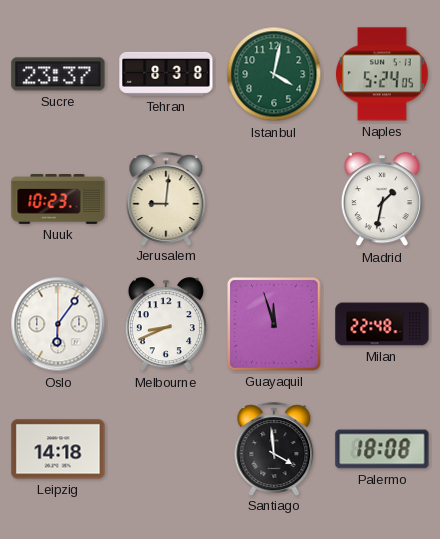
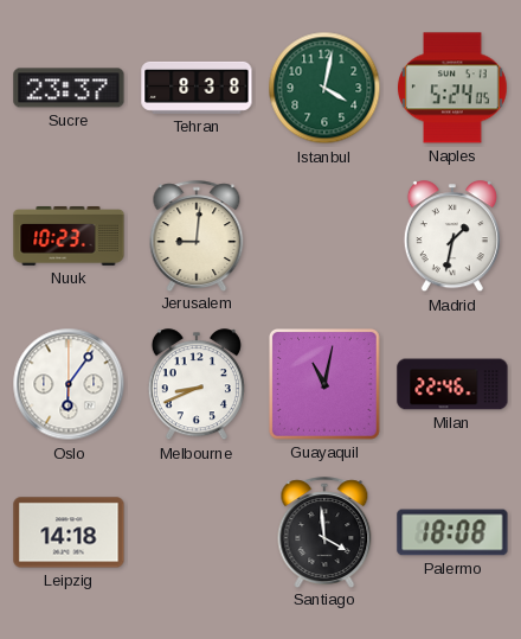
Guayaquil: 11:57 -> 11:02 (324, 384)
Milan: 22:48 -> 22:46 (452, 384)
